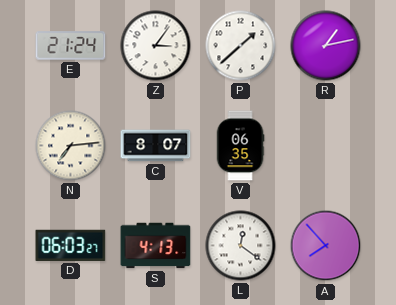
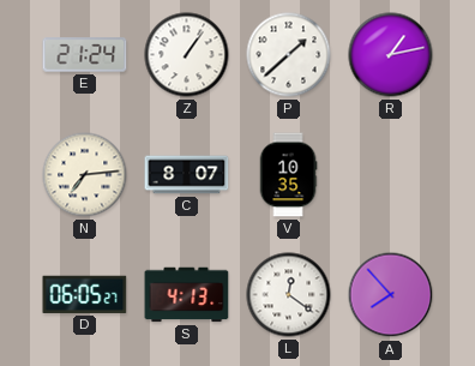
Z: 3:06 -> 1:06 (187, 55)
V: 06:35 -> 10:35 (288, 175)
D: 06:03 -> 06:05 (85, 294)
